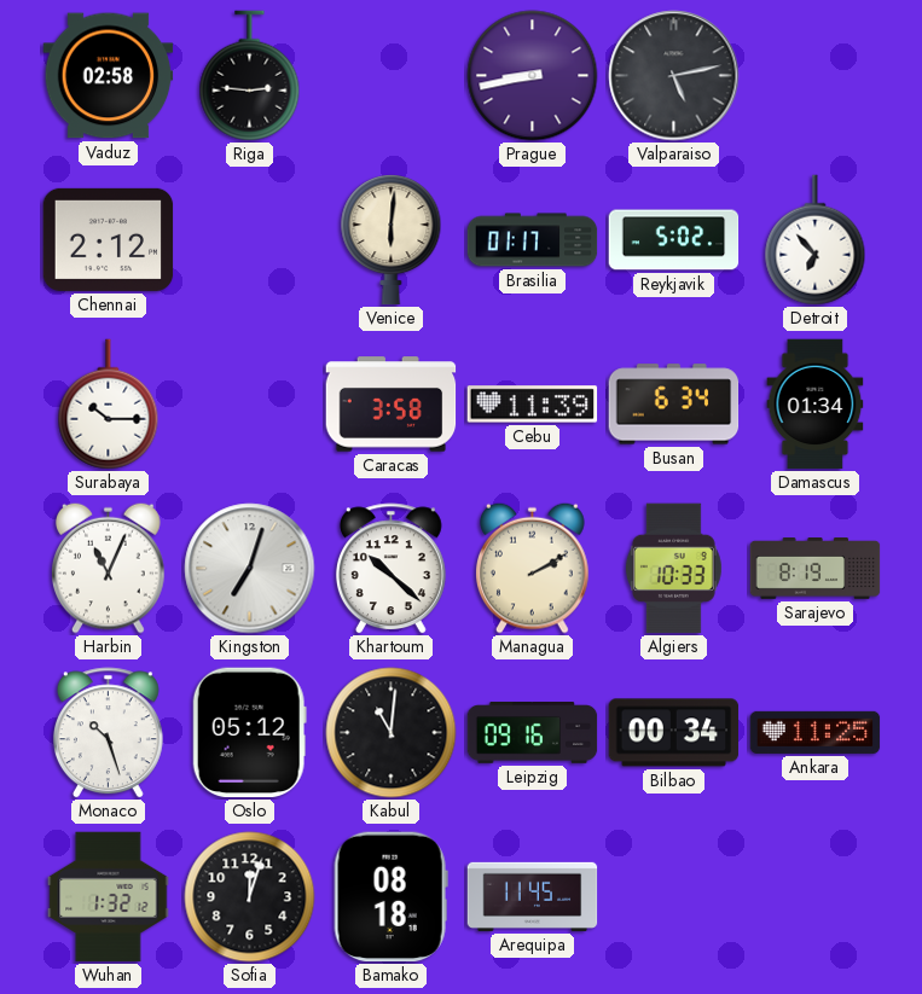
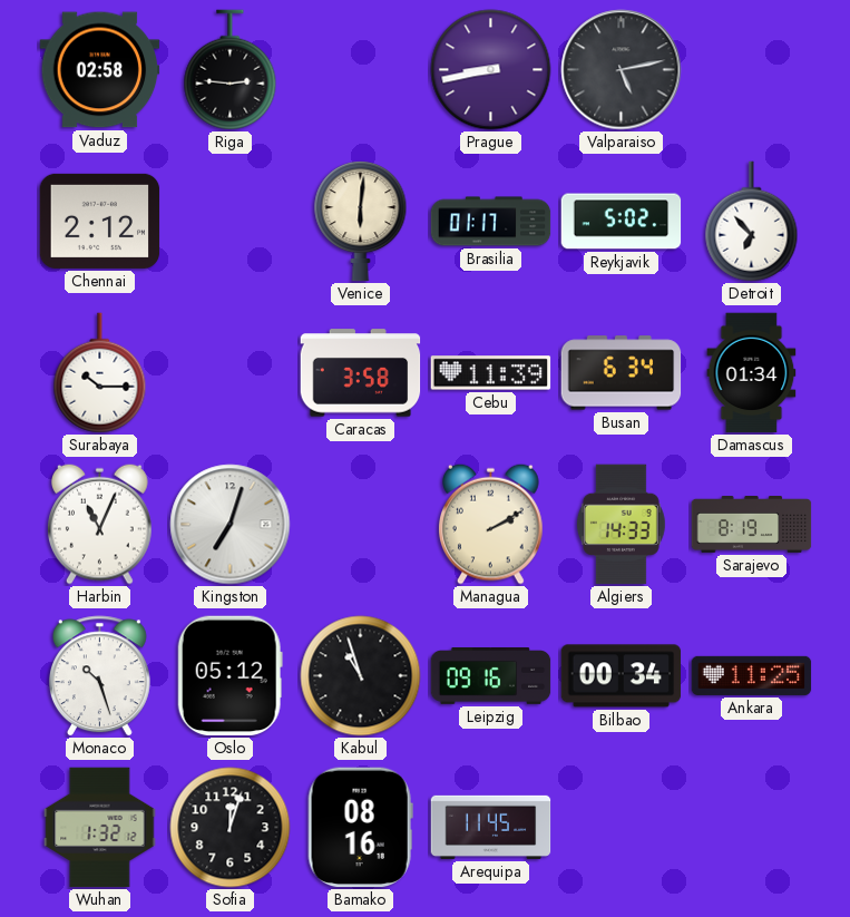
Khartoum: 10:22 -> none (390, 569)
Algiers: 10:33 -> 14:33 (621, 525)
Kabul: 11:01 -> 10:57 (361, 676)
Bamako: 08:18 -> 08:16 (360, 828)
